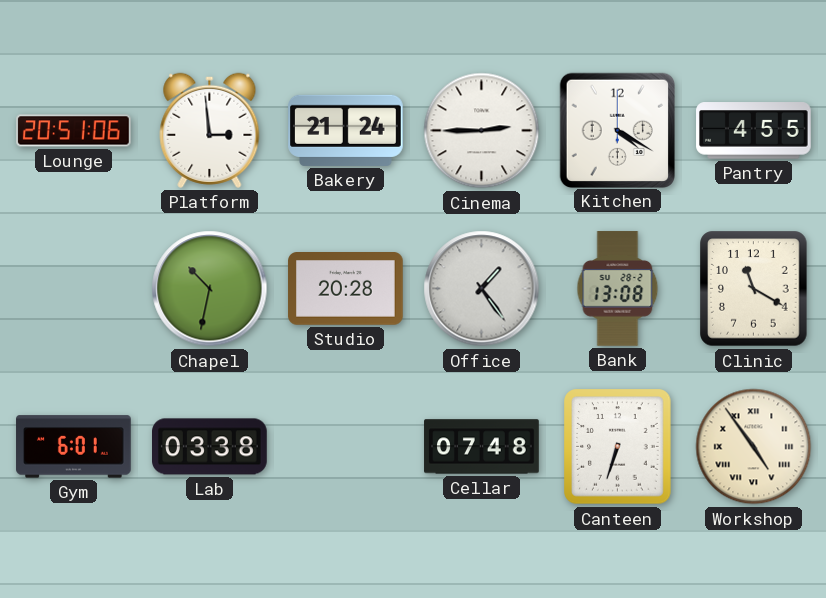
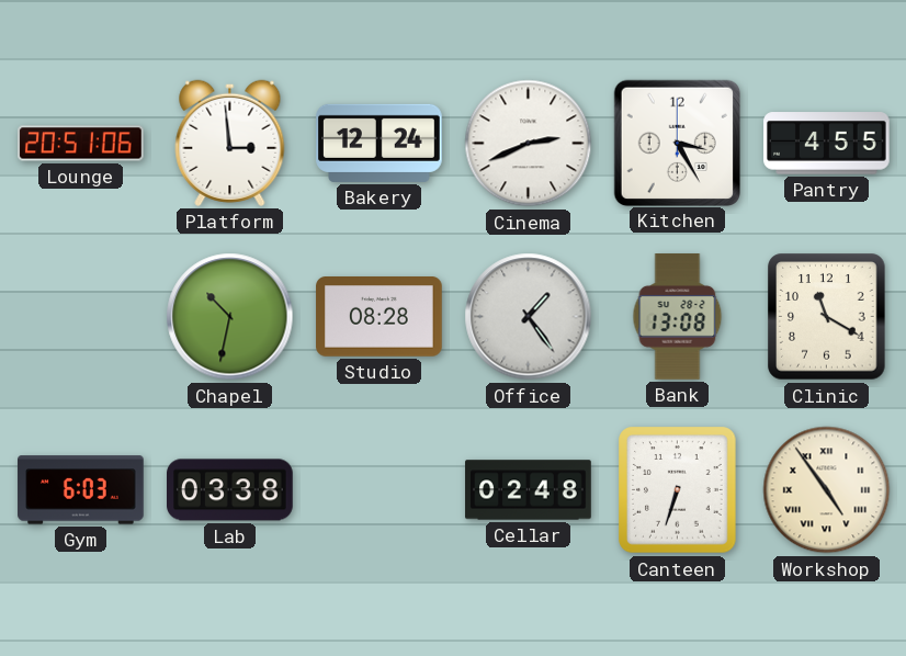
Bakery: 21:24 -> 12:24 (380, 143)
Cinema: 2:45 -> 2:41 (529, 144)
Kitchen: 4:20 -> 3:25 (677, 143)
Studio: 20:28 -> 08:28 (380, 317)
Gym: 6:01 -> 6:03 (81, 490)
Cellar: 07:48 -> 02:48 (529, 490)
